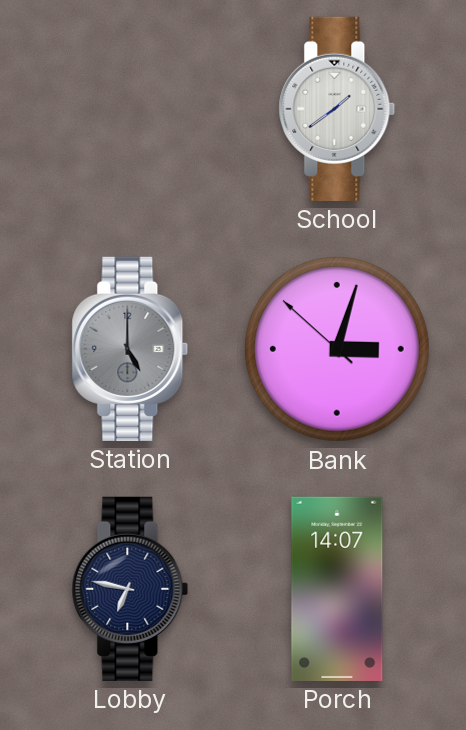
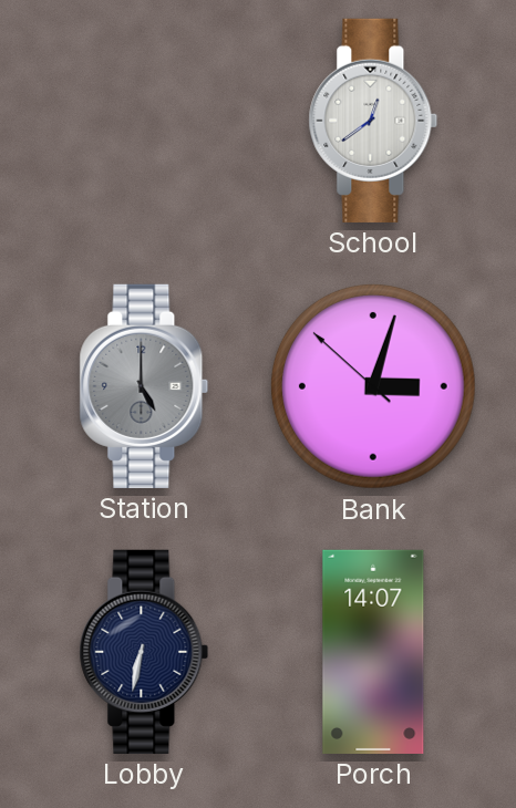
School: 1:39 -> 12:39 (373, 121)
Lobby: 6:47 -> 6:32 (144, 652)
